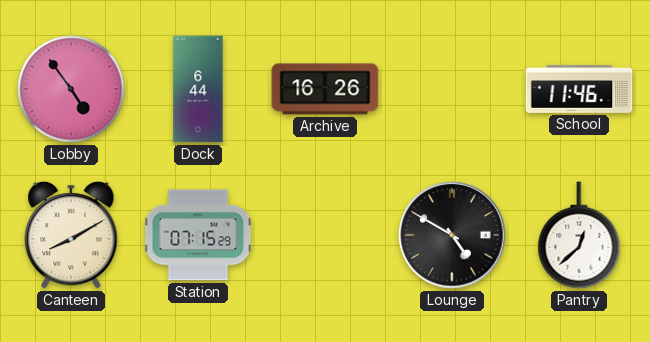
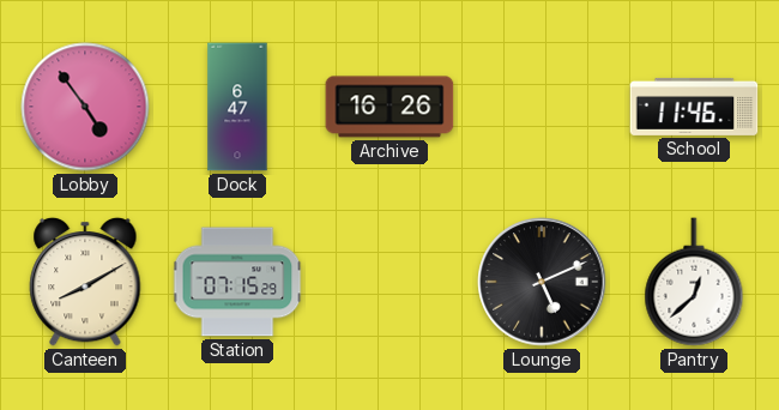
Dock: 6:44 -> 6:47 (237, 107)
Lounge: 4:50 -> 5:11 (542, 282)
